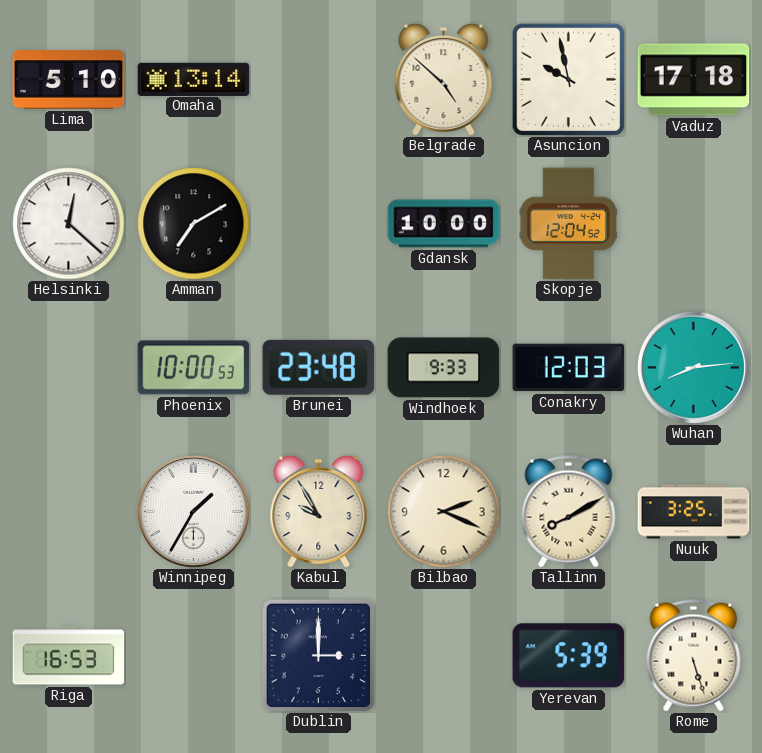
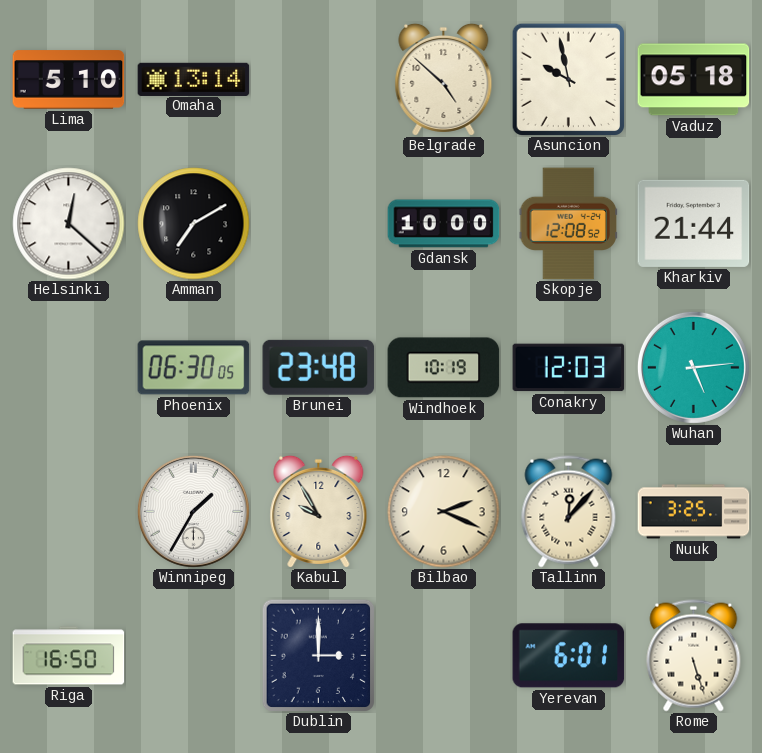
Vaduz: 17:18 -> 05:18 (694, 80)
Skopje: 12:04 -> 12:08 (569, 224)
Kharkiv: none -> 21:44 (694, 223)
Phoenix: 10:00 -> 06:30 (194, 368)
Windhoek: 9:33 -> 10:19 (444, 368)
Wuhan: 8:14 -> 5:14 (693, 367)
Tallinn: 8:10 -> 12:07 (569, 512)
Riga: 16:53 -> 16:50 (69, 656)
Yerevan: 5:39 -> 6:01 (569, 656)
